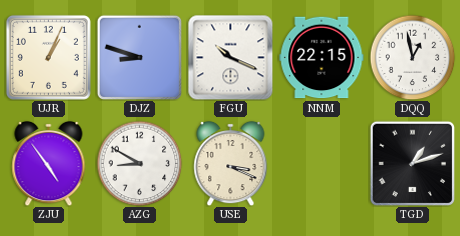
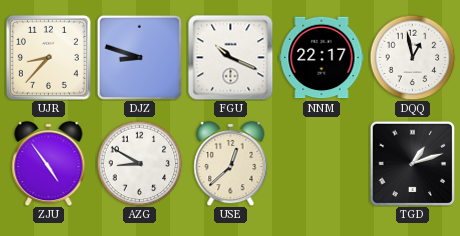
UJR: 1:04 -> 8:37 (48, 57)
NNM: 22:15 -> 22:17 (322, 58)
USE: 3:19 -> 12:38 (231, 163)
